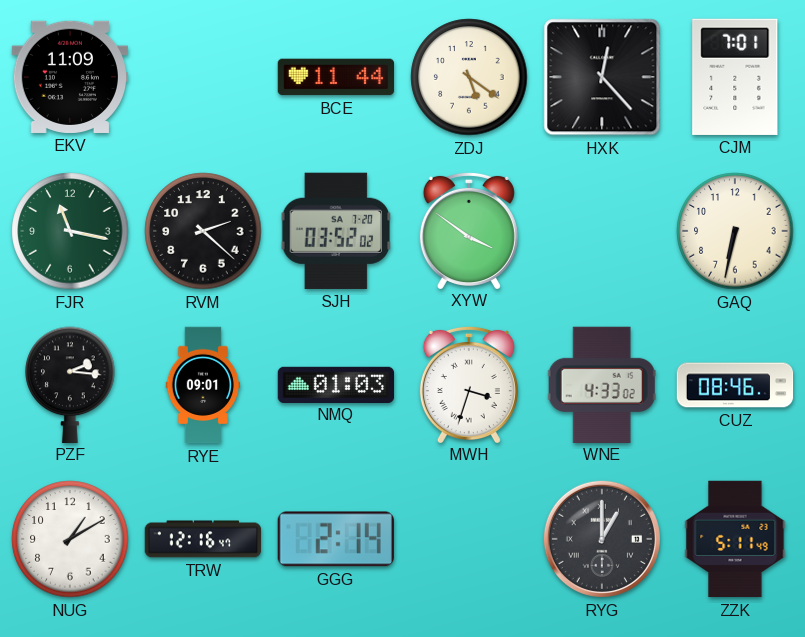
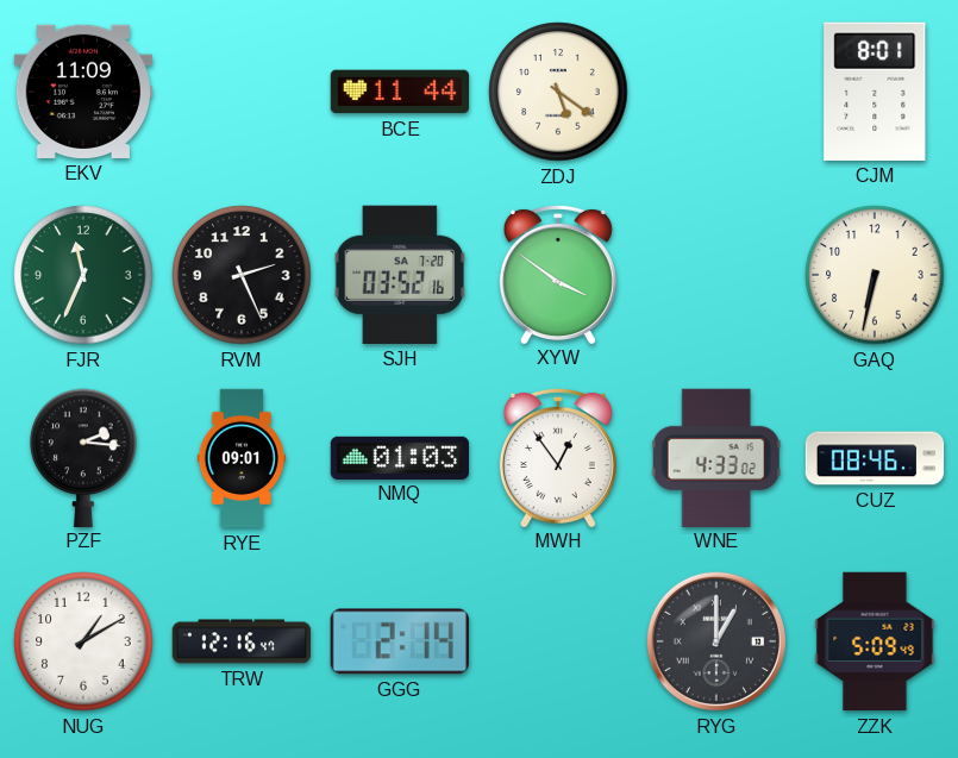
HXK: 12:23 -> none (602, 77)
CJM: 7:01 -> 8:01 (875, 92)
FJR: 11:17 -> 11:34 (83, 275)
RVM: 2:22 -> 2:26 (242, 275)
SJH: 03:52:02 -> 03:52:16 (399, 275)
MWH: 3:33 -> 12:54 (558, 457)
ZZK: 5:11 -> 5:09 (875, 641)
